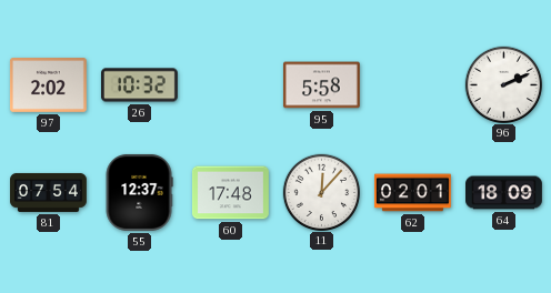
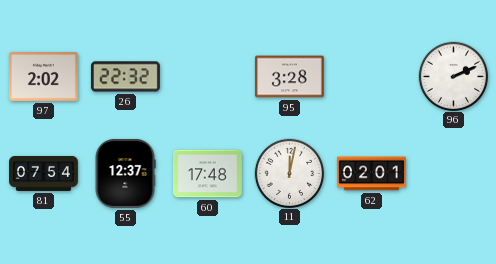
26: 10:32 -> 22:32 (125, 77)
95: 5:58 -> 3:28 (289, 77)
11: 12:07 -> 12:02 (289, 173)
64: 18:09 -> none (504, 193)
